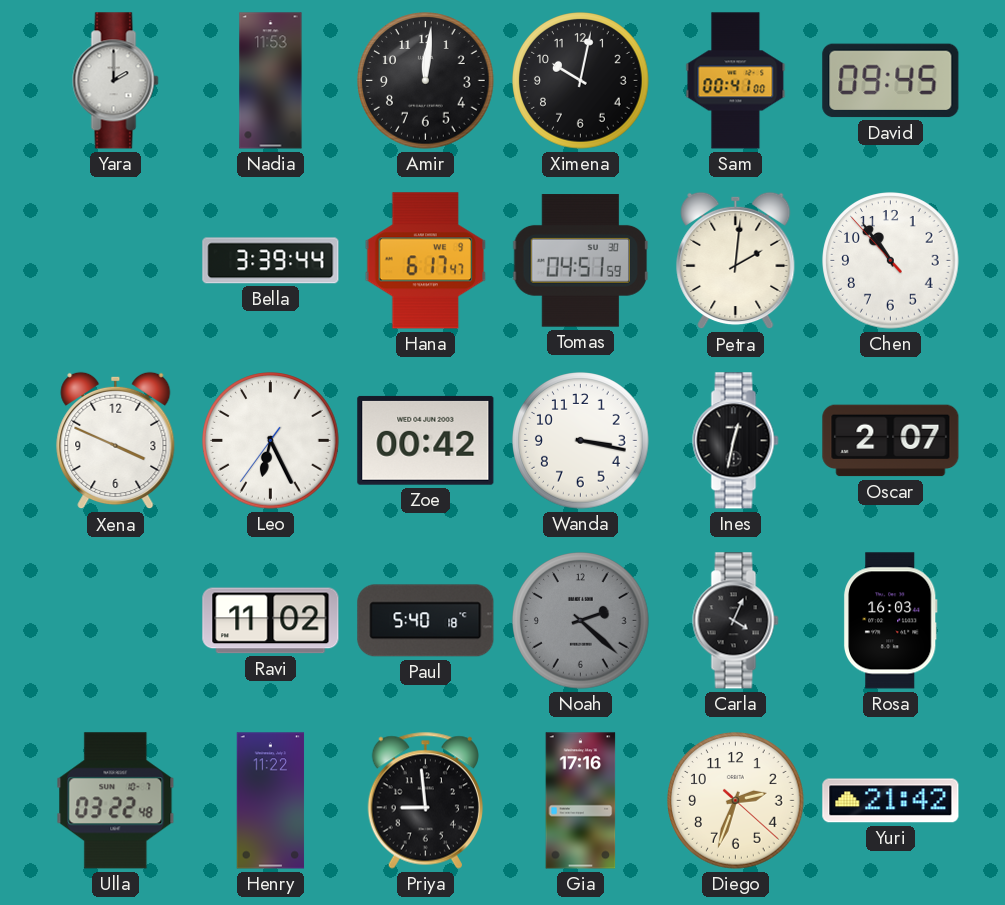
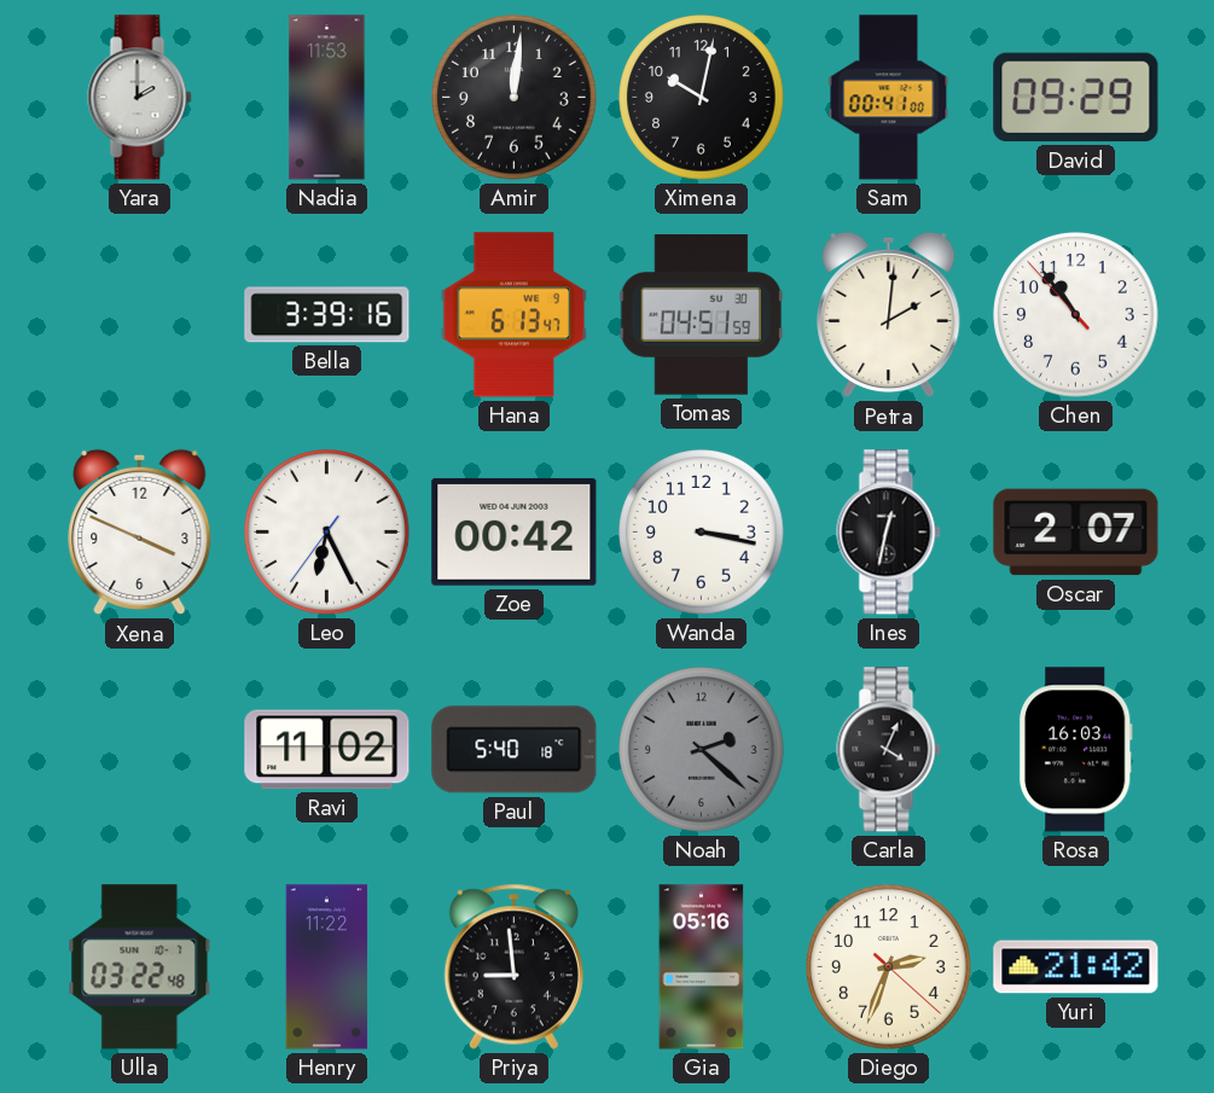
David: 09:45 -> 09:29 (1076, 98)
Bella: 3:39:44 -> 3:39:16 (327, 315)
Hana: 6:17 -> 6:13 (515, 315)
Gia: 17:16 -> 05:16 (702, 967)
